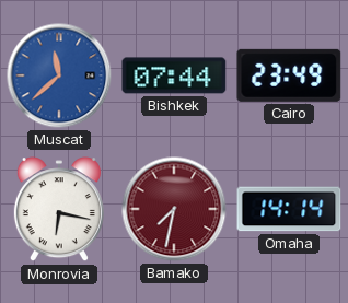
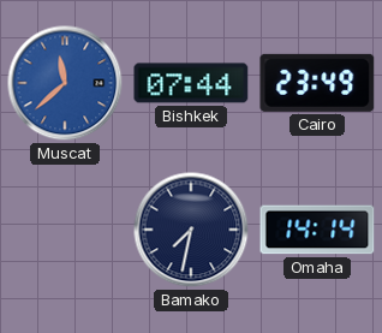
Monrovia: 6:17 -> none (59, 210)
Bamako dial: burgundy -> navy (191, 230)
